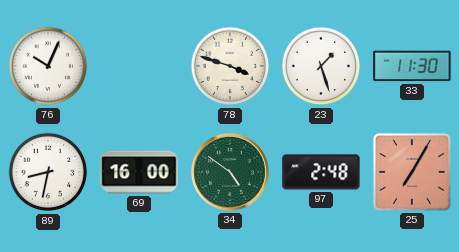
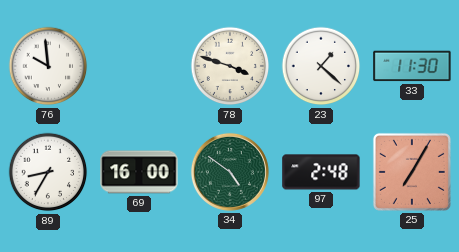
76: 10:04 -> 9:59 (48, 66)
23: 1:27 -> 1:22 (321, 66)
89: 8:32 -> 8:35 (48, 172)
